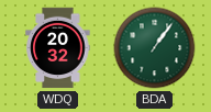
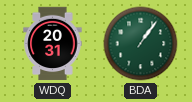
WDQ: 20:32 -> 20:31 (53, 44)
